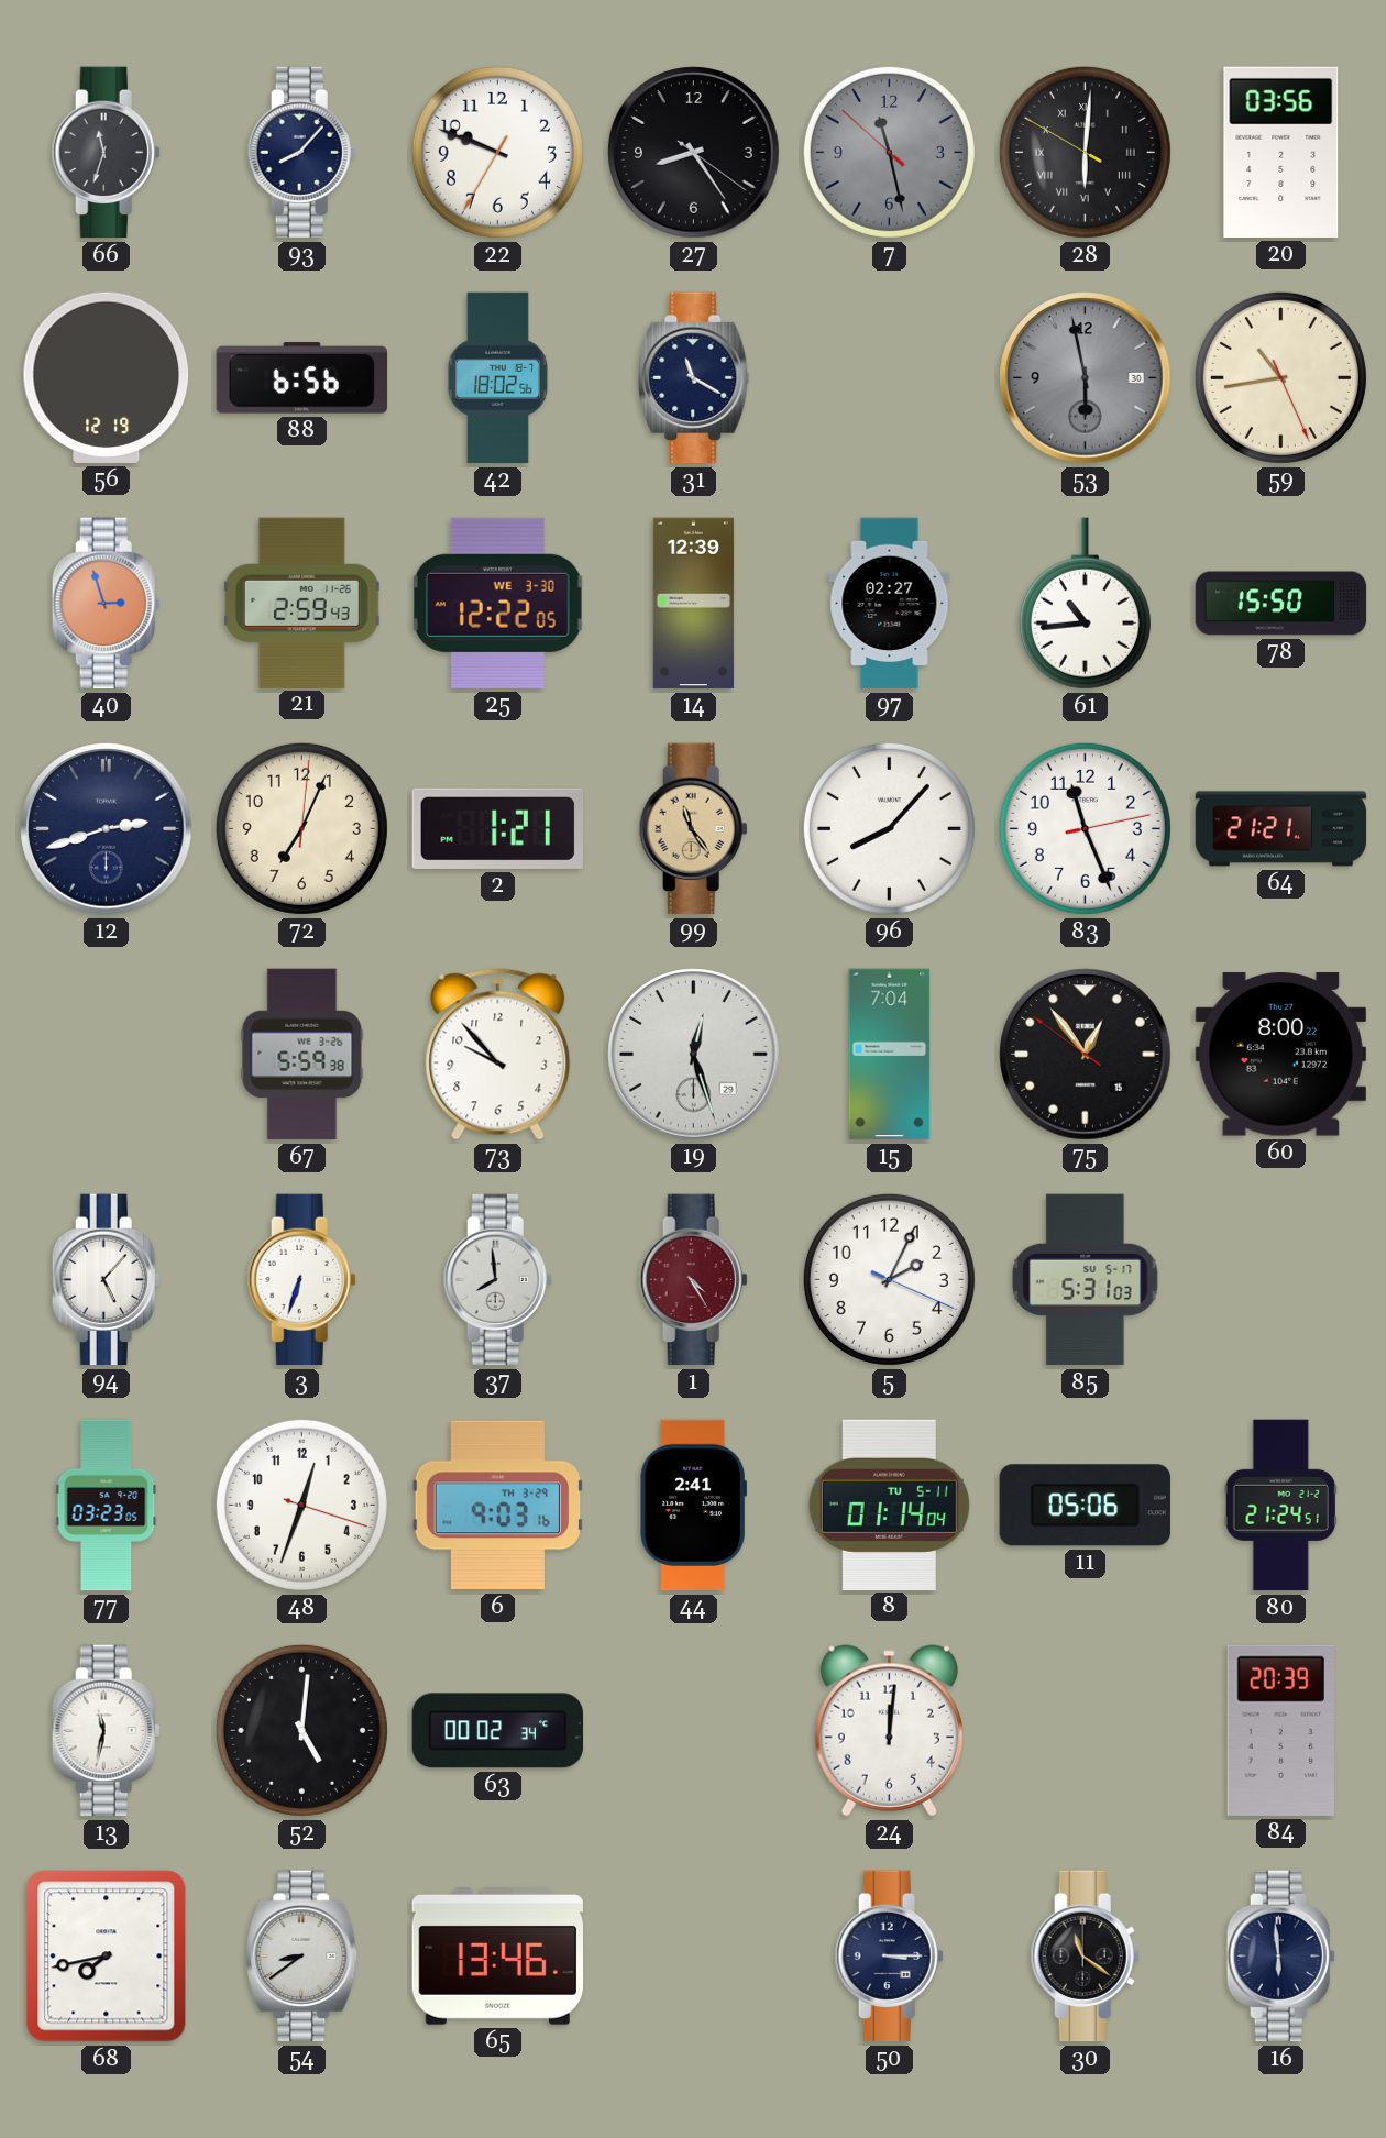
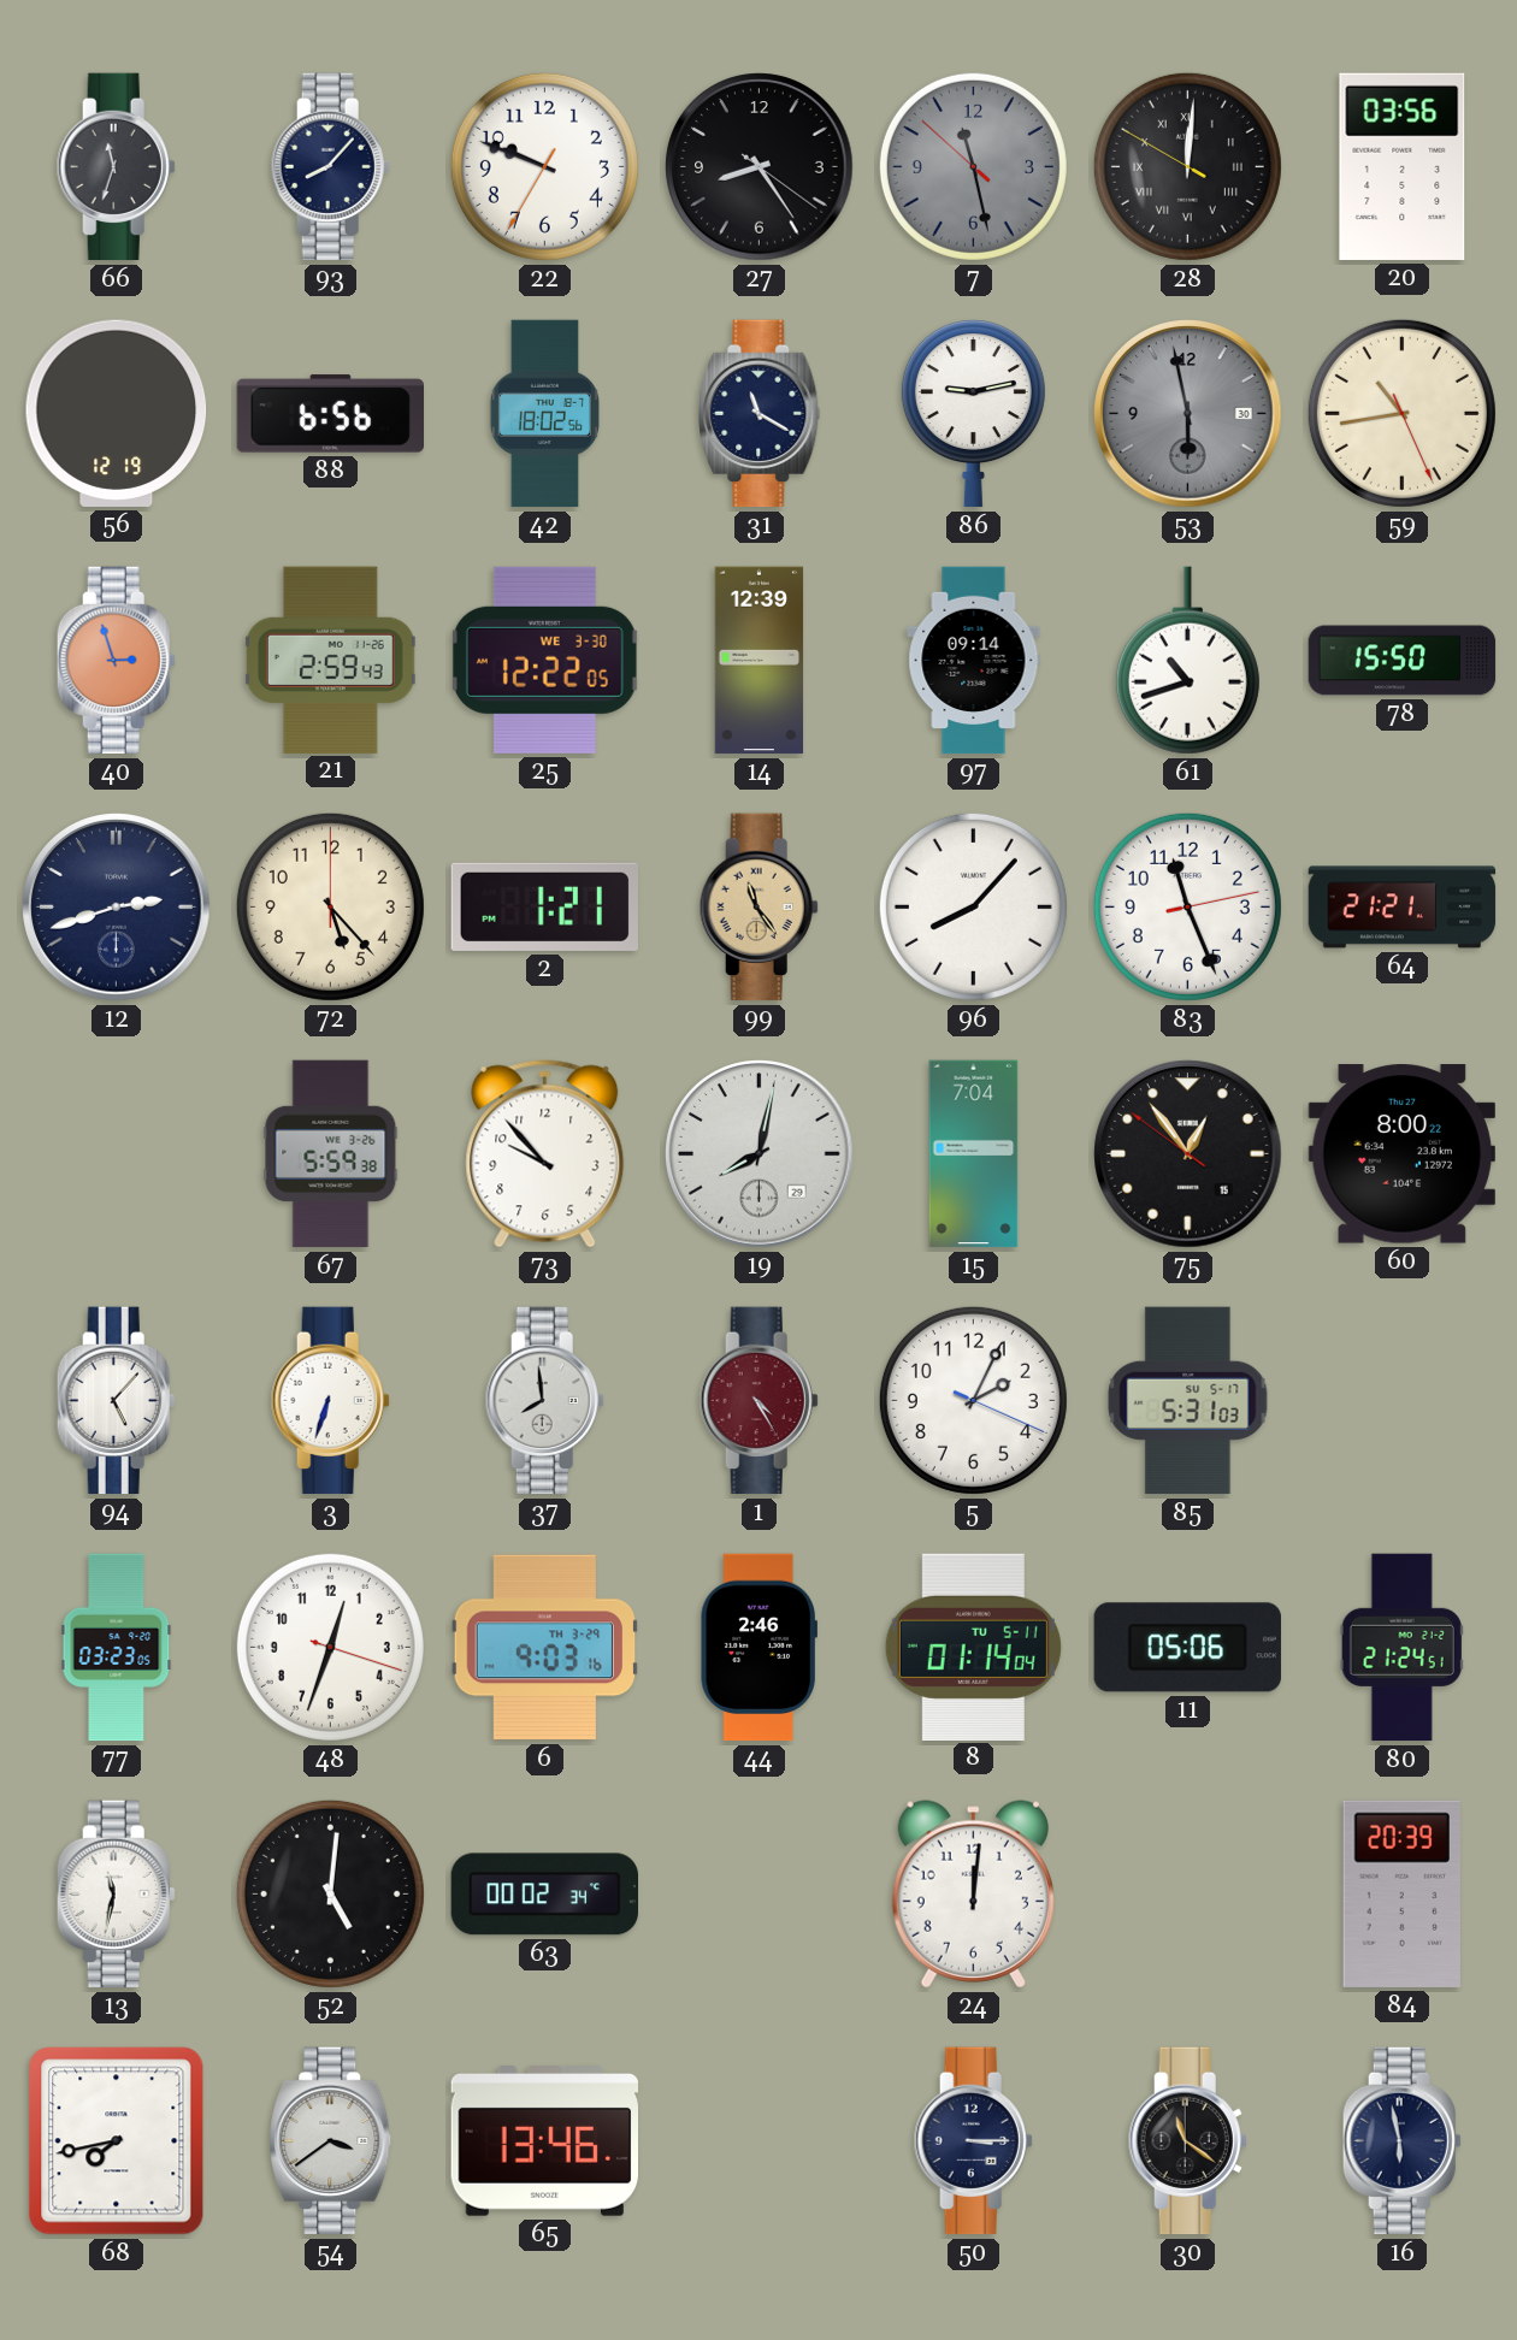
28: 6:00 -> 12:00 (1187, 166)
86: none -> 9:13 (973, 414)
97: 02:27 -> 09:14 (974, 661)
61: 10:44 -> 10:42 (1187, 661)
72: 7:04 -> 5:23 (330, 906)
19: 12:27 -> 8:02 (760, 1154)
44: 2:41 -> 2:46 (758, 1648)
54: 8:39 -> 3:39 (331, 2141)
16: 5:59 -> 5:58 (1401, 2141)
